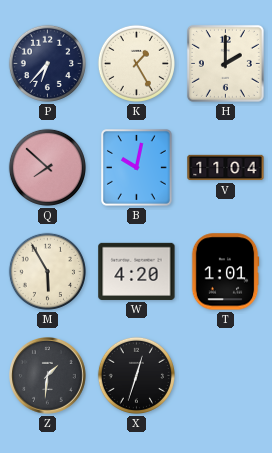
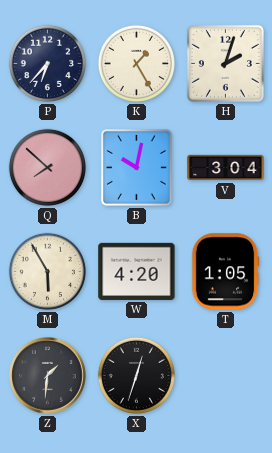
H: 2:00 -> 2:03 (225, 63)
V: 11:04 -> 3:04 (226, 168)
T: 1:01 -> 1:05 (225, 272)
